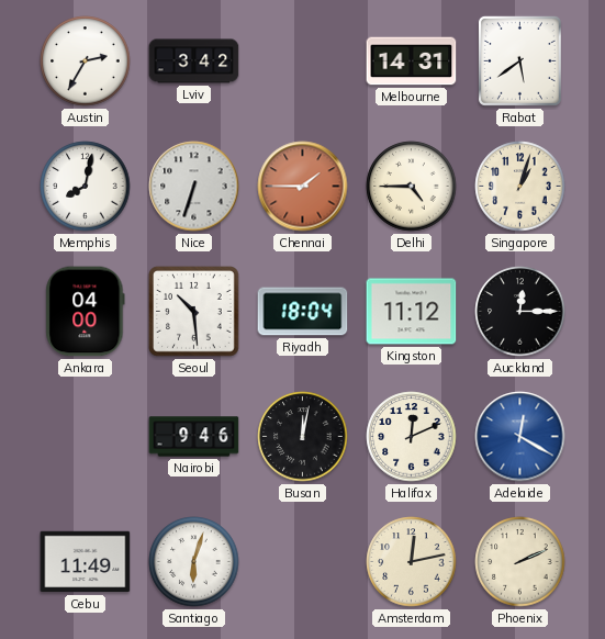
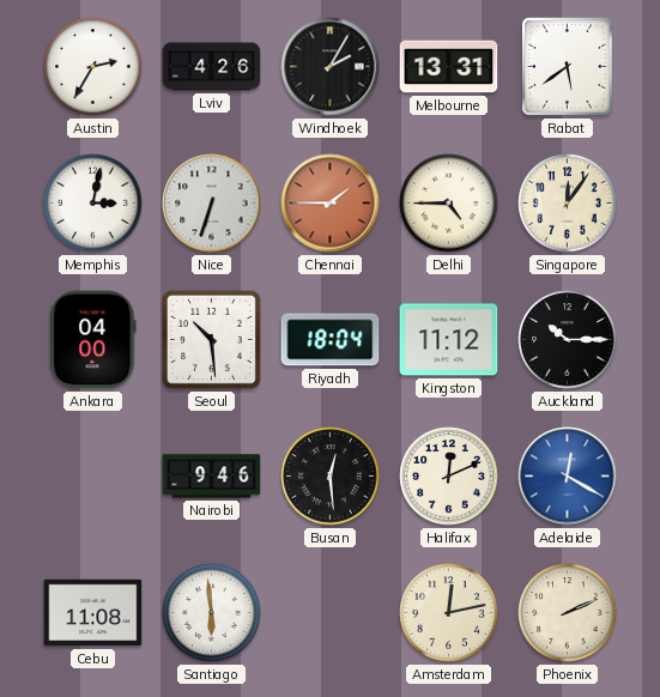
Lviv: 3:42 -> 4:26 (212, 67)
Windhoek: none -> 2:05 (331, 67)
Melbourne: 14:31 -> 13:31 (449, 67)
Memphis: 8:02 -> 3:02 (93, 204)
Singapore: 1:03 -> 12:06 (568, 204)
Auckland: 12:15 -> 10:15 (568, 340)
Busan: 12:02 -> 12:29 (331, 477)
Cebu: 11:49 -> 11:08 (93, 613)
Santiago: 6:03 -> 5:59 (212, 613)
